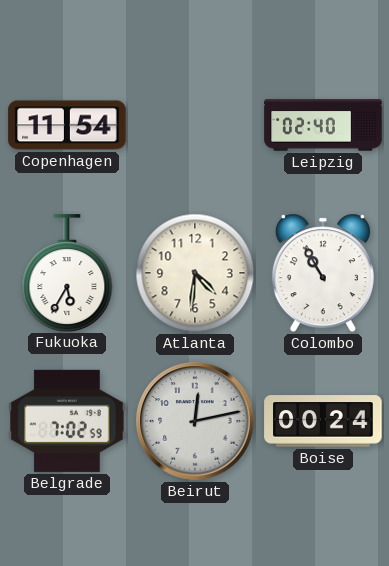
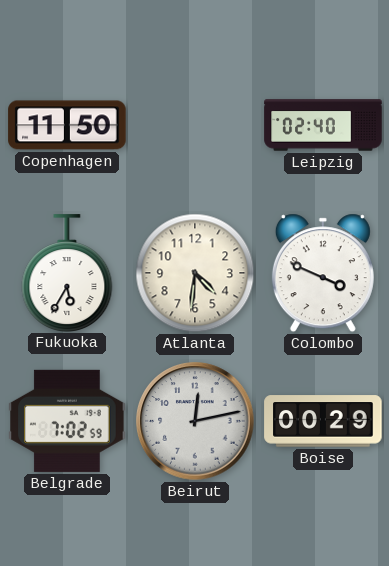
Copenhagen: 11:54 -> 11:50 (67, 125)
Colombo: 10:55 -> 3:49 (323, 273)
Boise: 00:24 -> 00:29 (323, 421)
